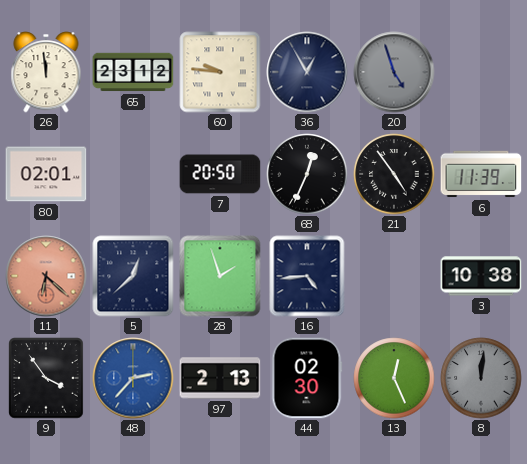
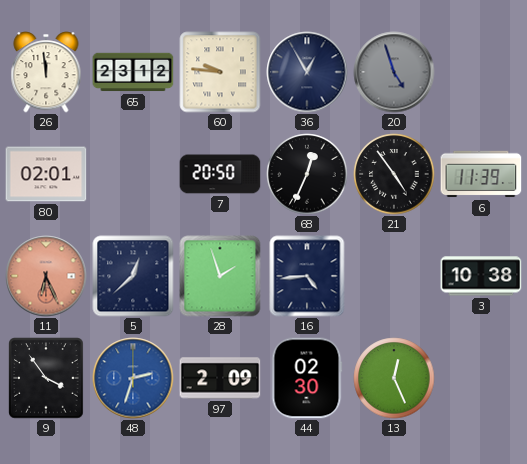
11: 6:22 -> 6:26 (46, 276)
48: 2:37 -> 2:33 (133, 378)
97: 2:13 -> 2:09 (220, 378)
8: 12:01 -> none (481, 378)
